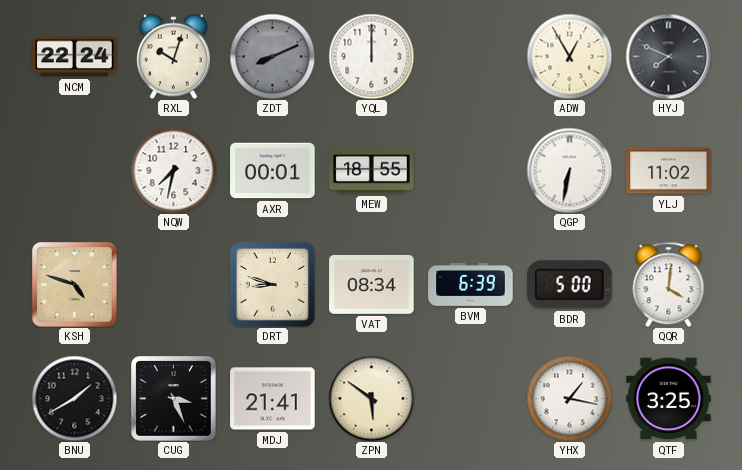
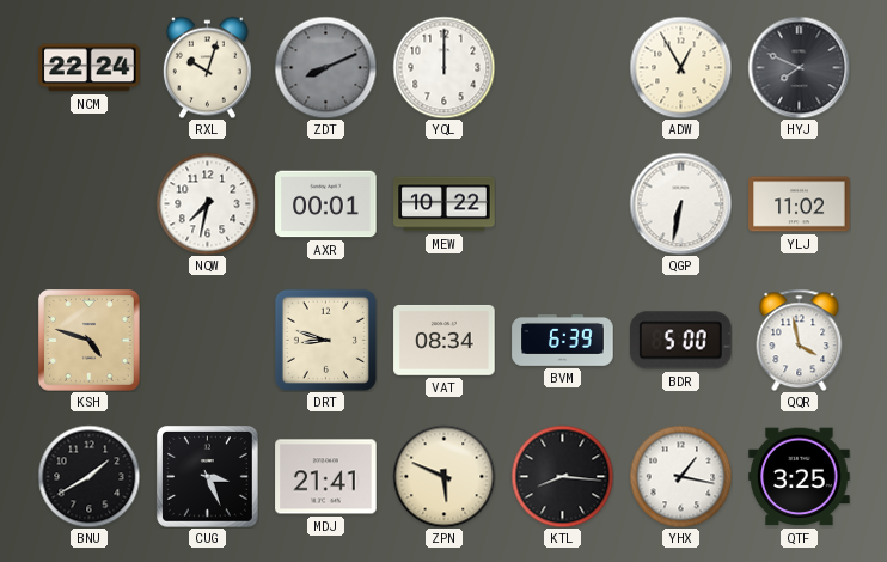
MEW: 18:55 -> 10:22 (445, 204)
QQR: 4:01 -> 3:58 (800, 340)
ZPN: 5:51 -> 5:49 (443, 476)
KTL: none -> 8:16 (562, 476)
